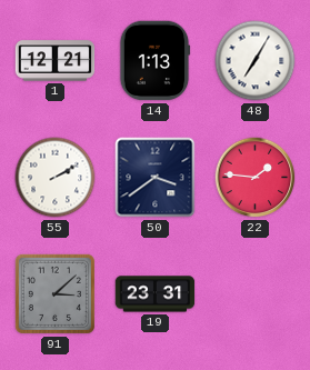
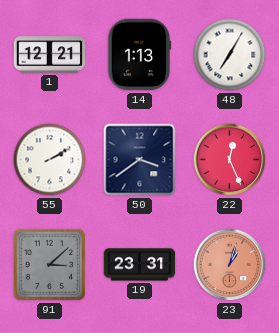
22: 1:46 -> 12:26 (230, 160)
23: none -> 1:03 (230, 265)
